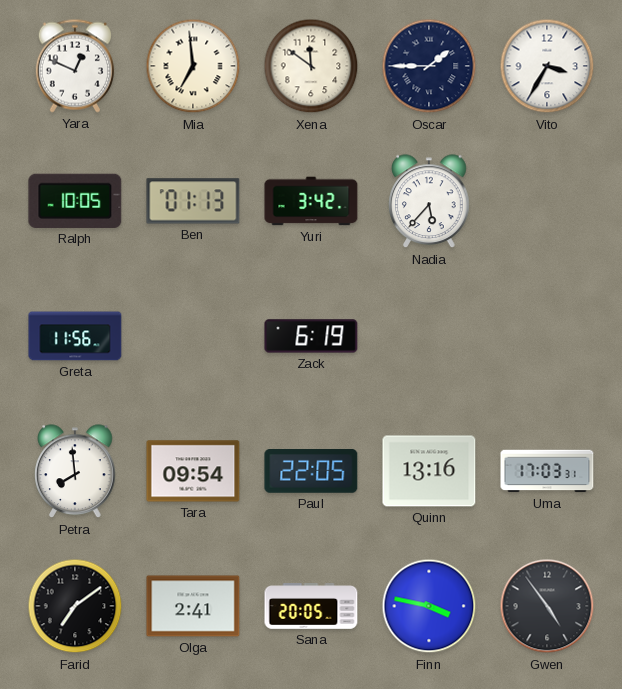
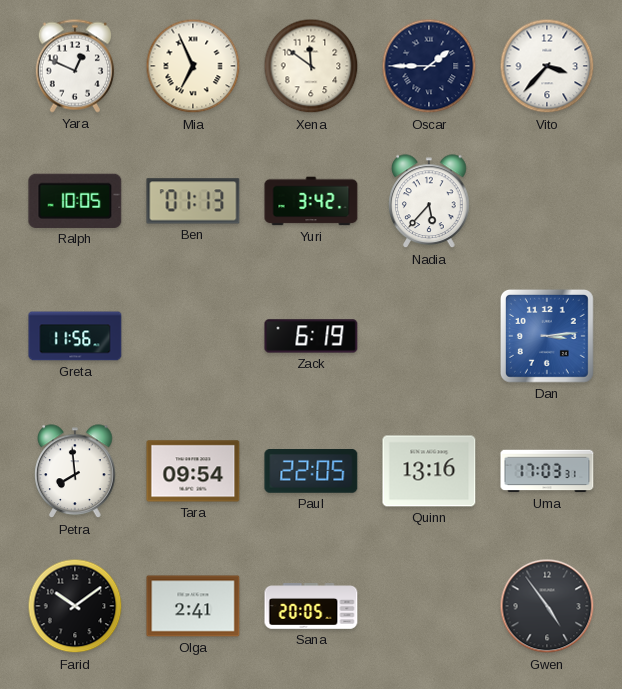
Mia: 6:59 -> 6:56 (193, 66)
Vito: 3:35 -> 3:37 (547, 66)
Dan: none -> 3:14 (547, 336)
Farid: 7:09 -> 10:09 (75, 606)
Finn: 3:47 -> none (429, 606)
